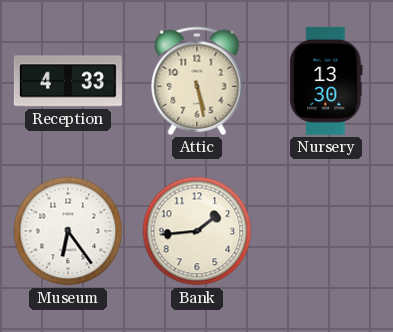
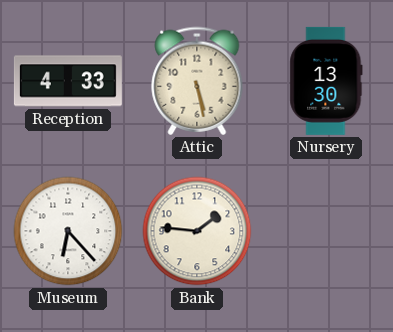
Museum: 6:24 -> 6:23 (68, 231)
Bank: 1:44 -> 1:46 (197, 231)
